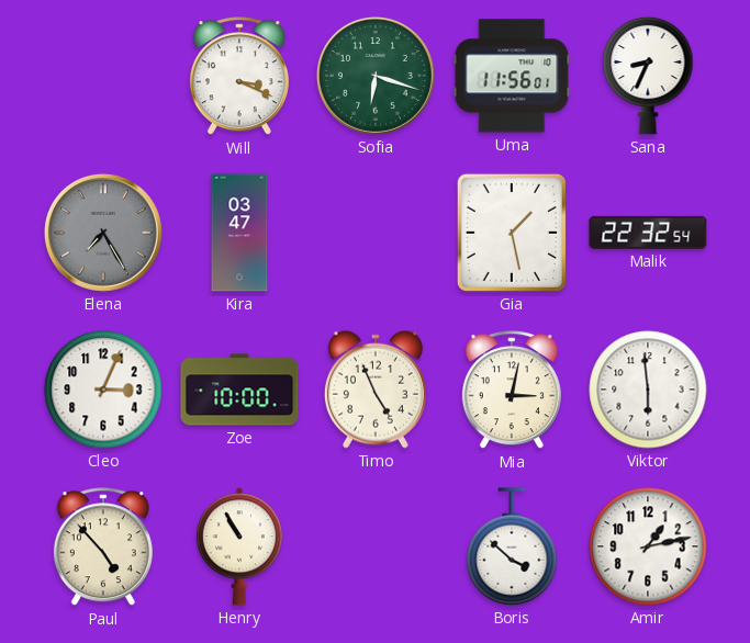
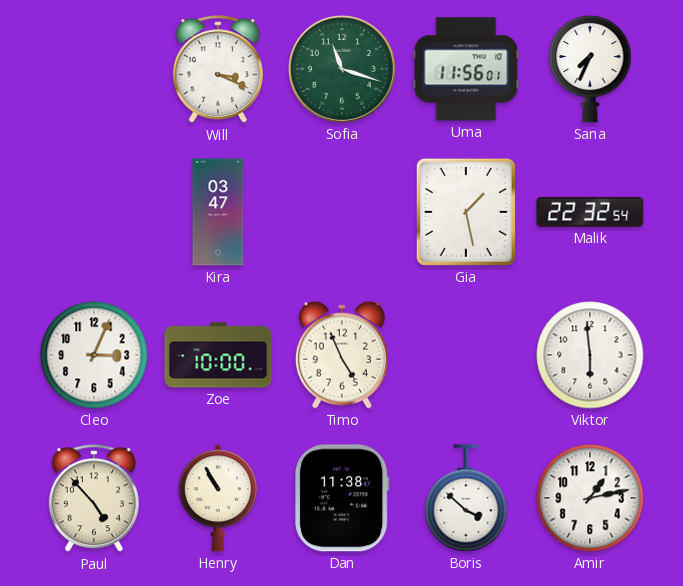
Sofia: 6:18 -> 11:18 (342, 69)
Sana: 8:34 -> 7:34 (590, 69)
Elena: 7:25 -> none (103, 233)
Mia: 3:02 -> none (512, 391)
Dan: none -> 11:38 (342, 498)
